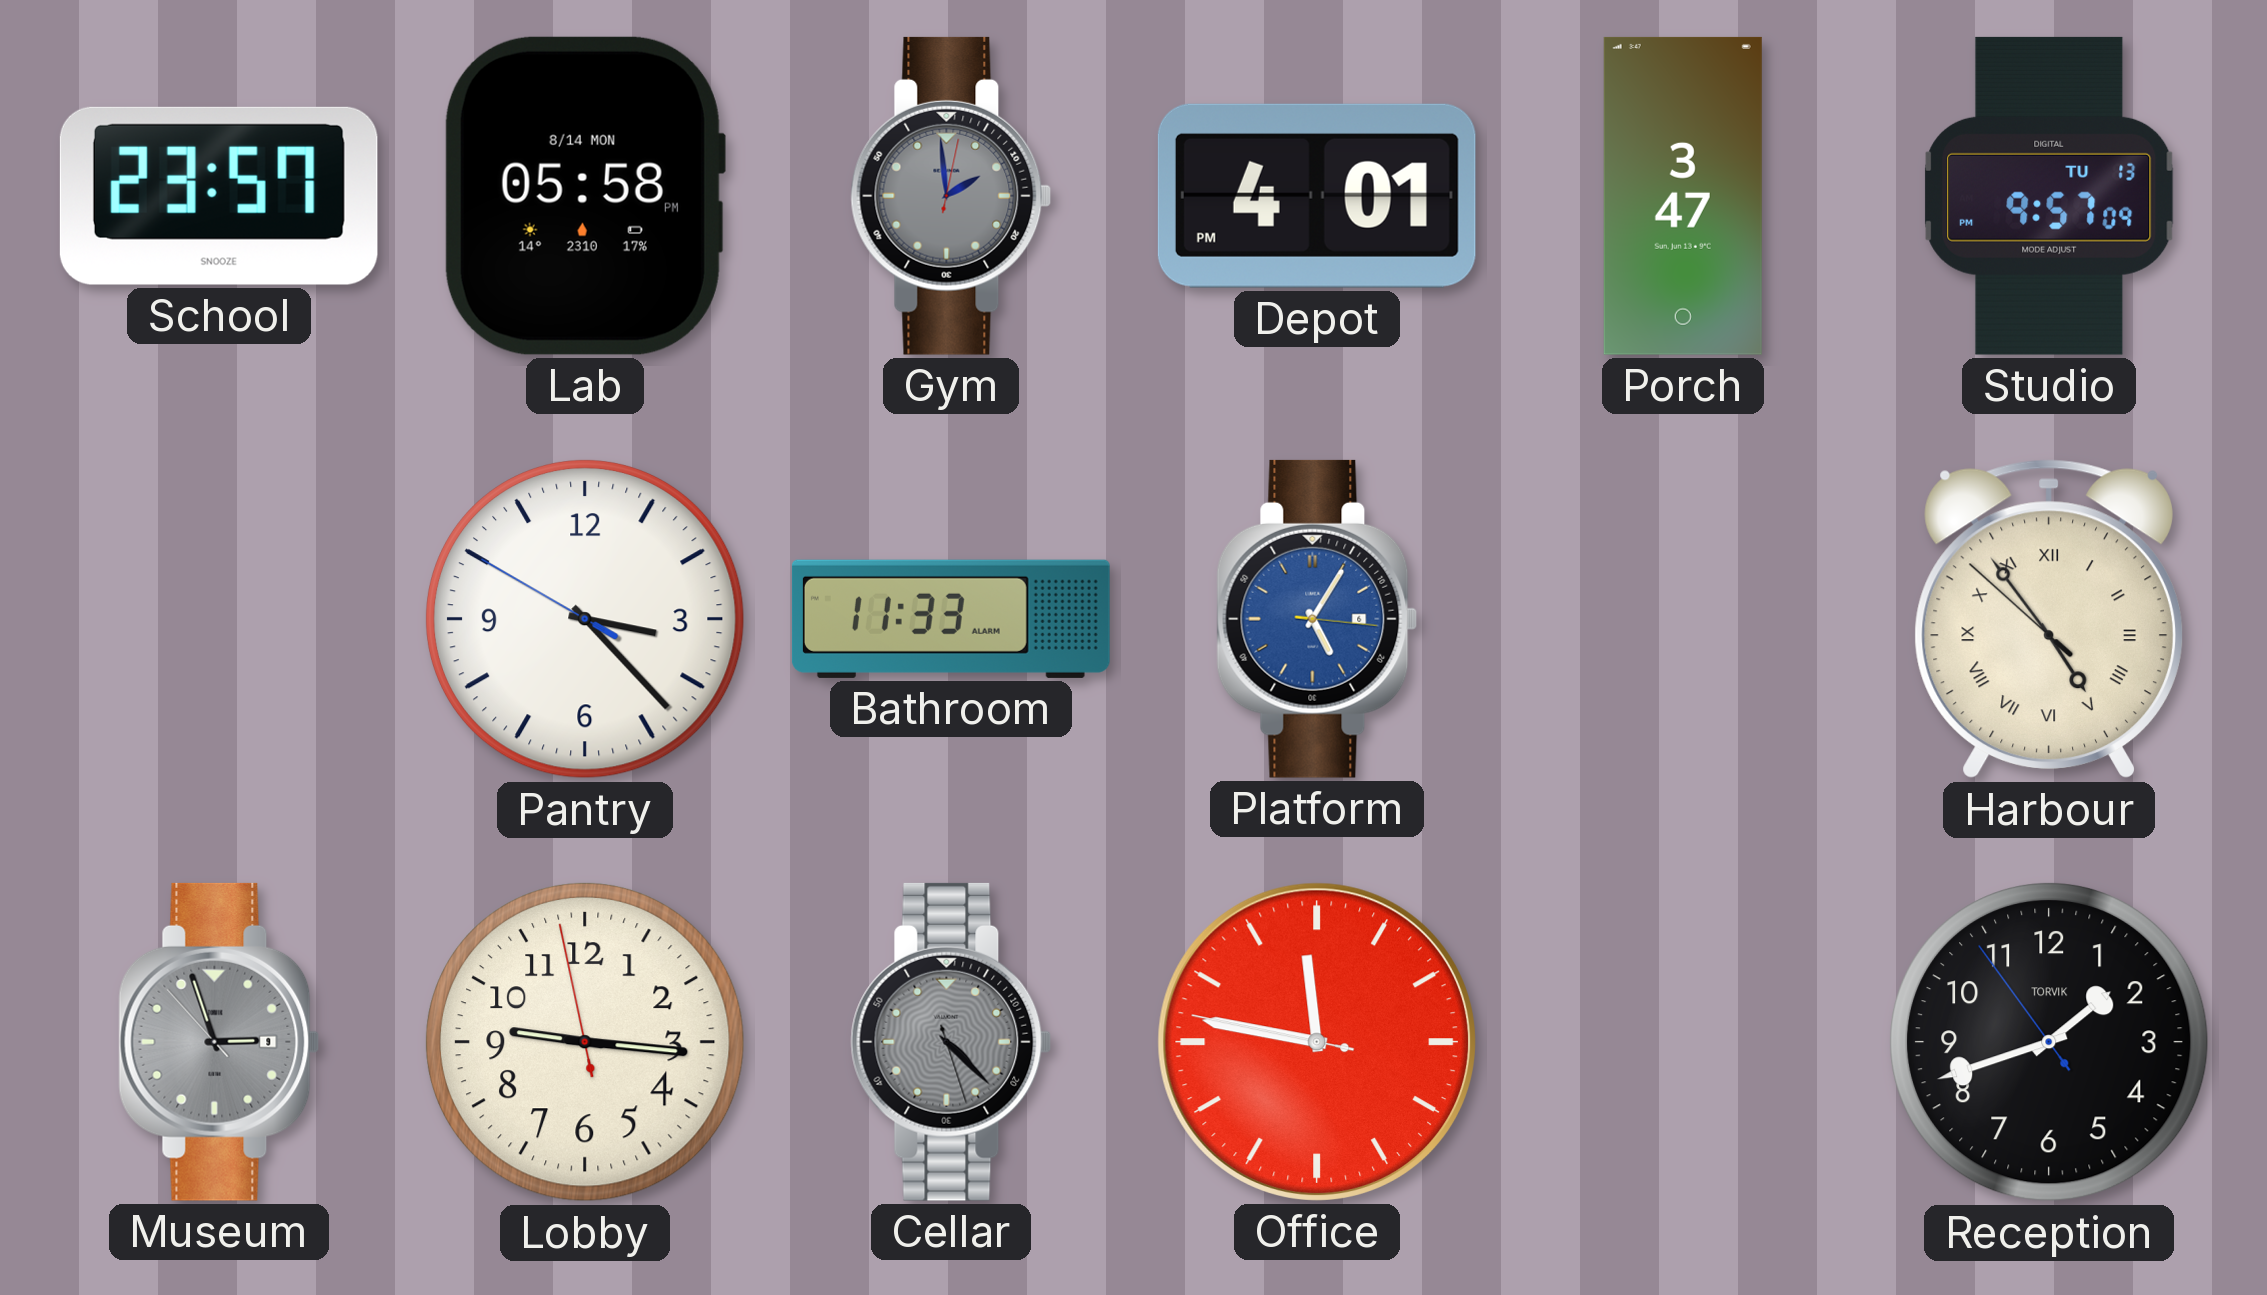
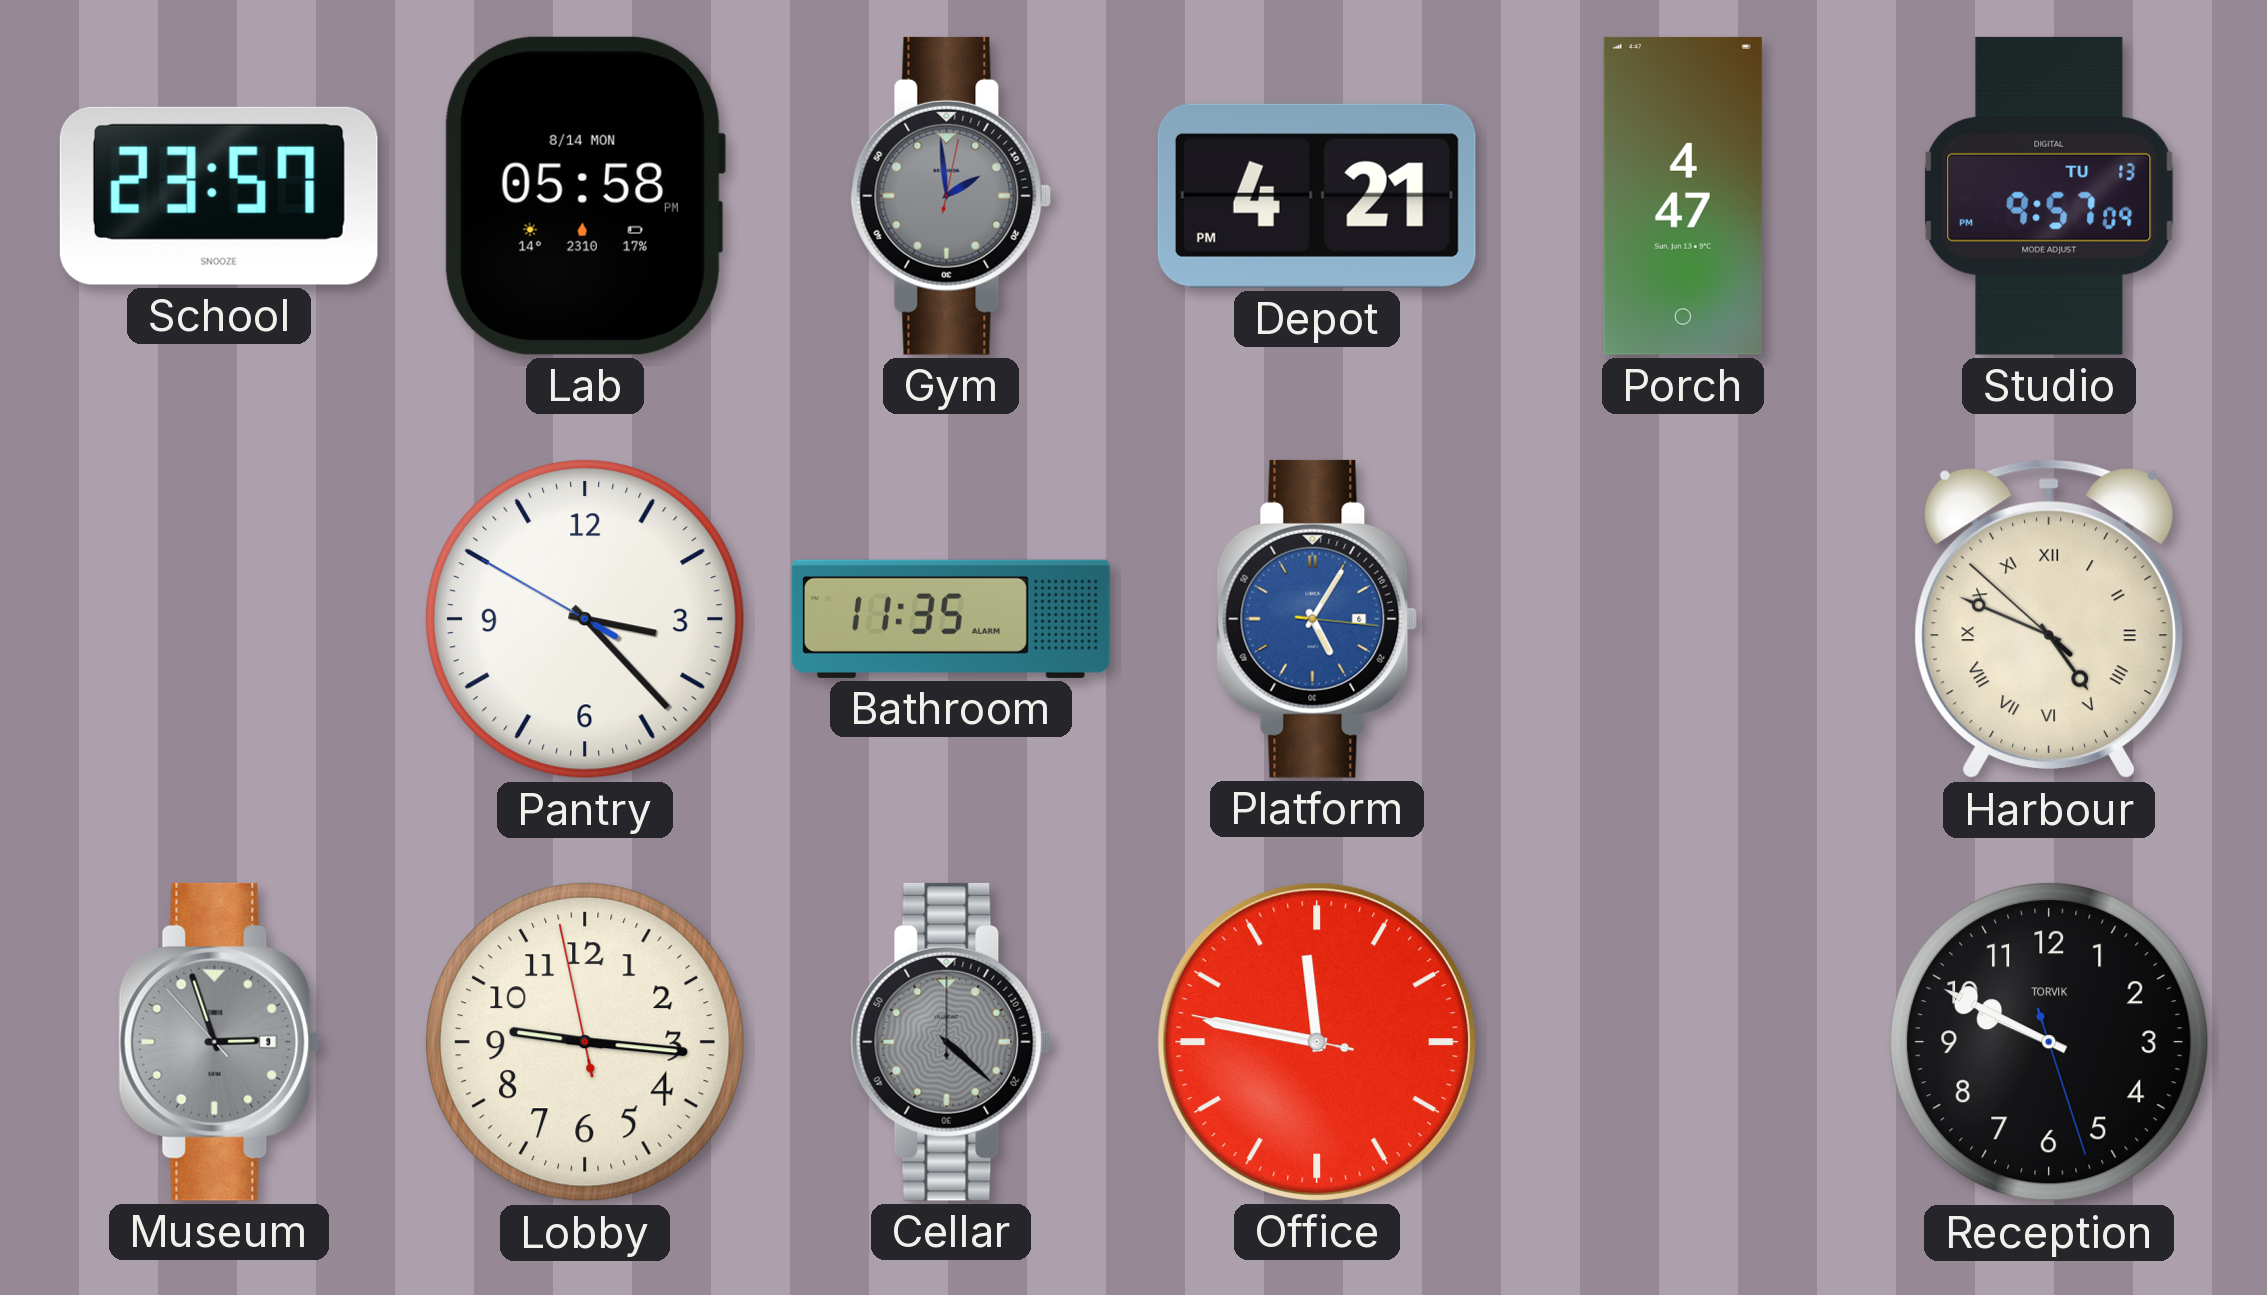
Depot: 4:01 -> 4:21 (1317, 196)
Porch: 3:47 -> 4:47 (1683, 196)
Bathroom: 11:33 -> 11:35 (951, 619)
Harbour: 4:53 -> 4:48 (2049, 619)
Cellar: 4:22:27 -> 4:22:00 (951, 1042)
Reception: 1:41 -> 9:49 (2049, 1042)
